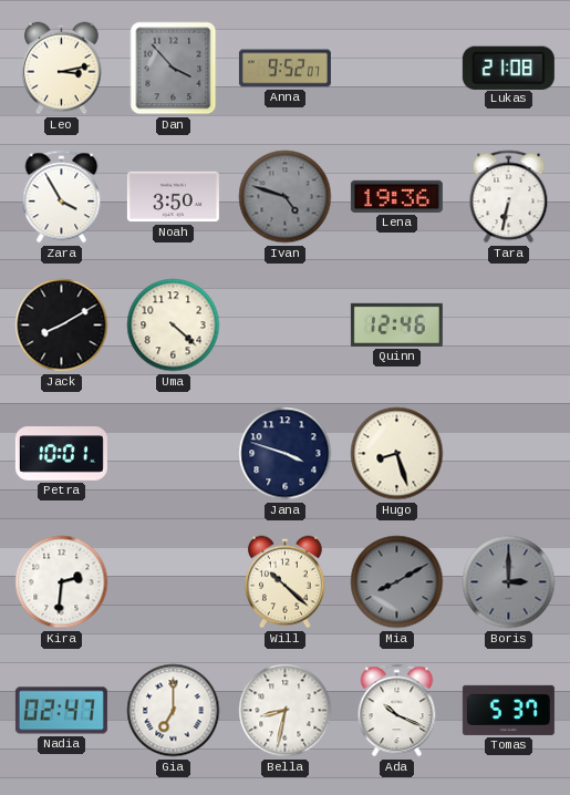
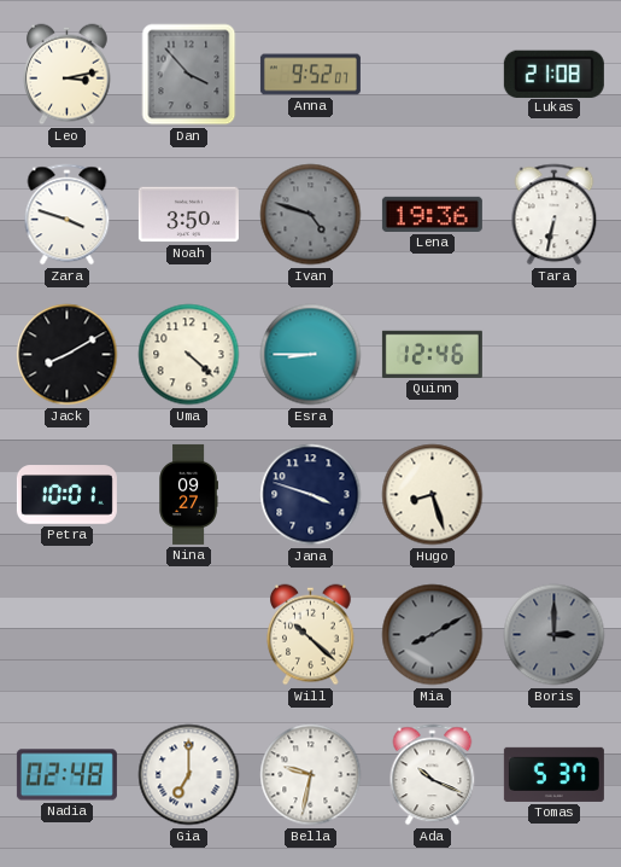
Zara: 3:55 -> 3:48 (68, 215)
Esra: none -> 8:45 (311, 355)
Nina: none -> 09:27 (188, 494)
Kira: 2:31 -> none (62, 582)
Nadia: 02:47 -> 02:48 (66, 775)
Bella: 8:32 -> 9:32 (311, 775)
